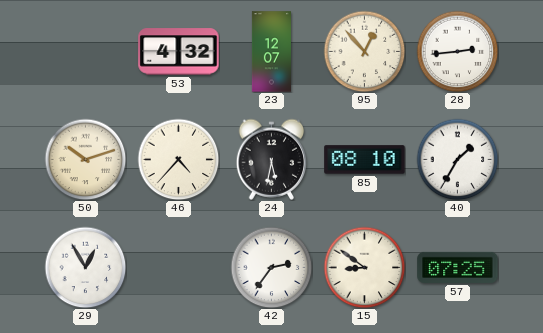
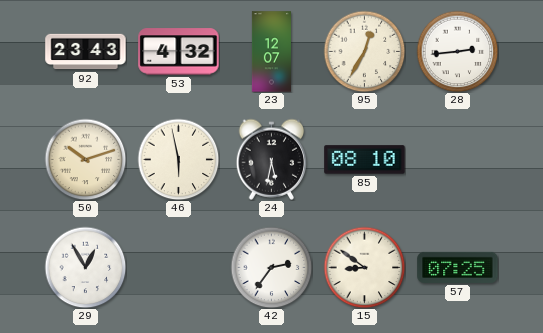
92: none -> 23:43 (86, 52)
95: 12:53 -> 12:35 (364, 51)
46: 4:37 -> 5:58 (178, 159)
40: 1:35 -> none (457, 159)
